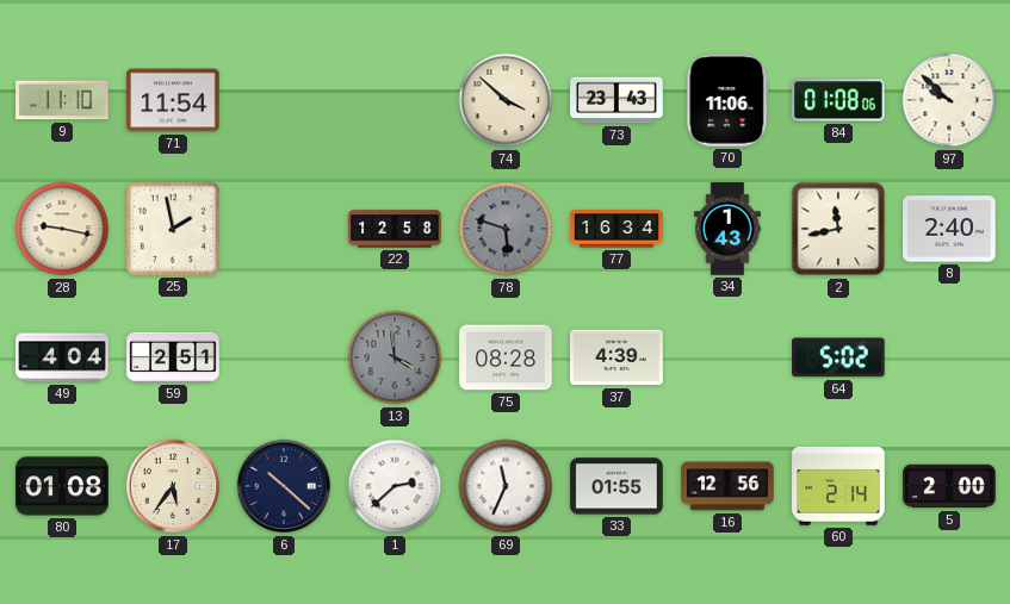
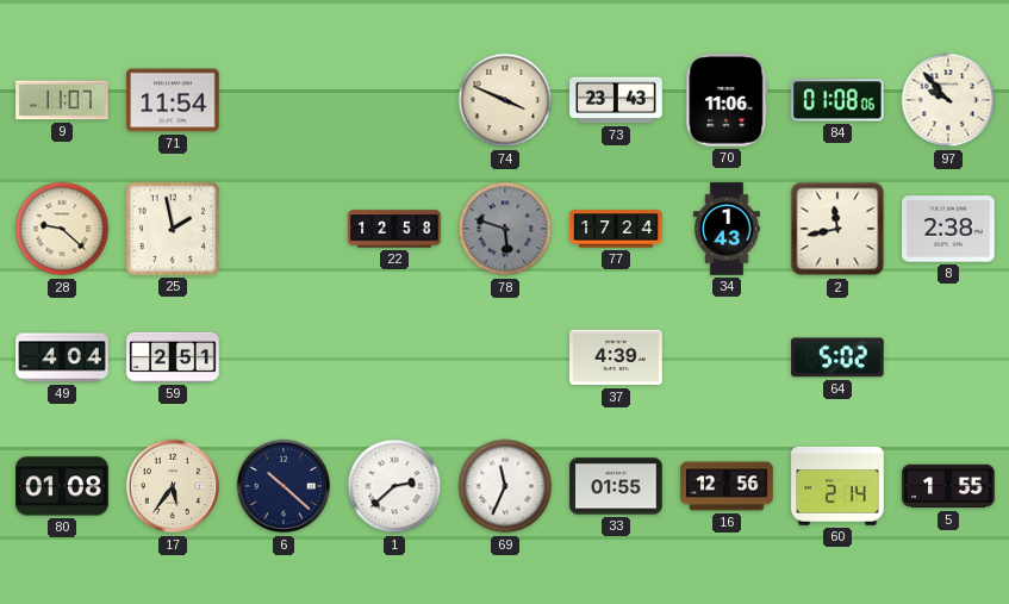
9: 11:10 -> 11:07 (62, 100)
74: 3:52 -> 3:49 (505, 100)
97: 9:52 -> 9:53 (948, 100)
28: 9:17 -> 9:22 (62, 229)
77: 16:34 -> 17:24 (616, 229)
8: 2:40 -> 2:38 (948, 229)
13: 3:59 -> none (395, 357)
75: 08:28 -> none (506, 357)
5: 2:00 -> 1:55 (948, 486)
